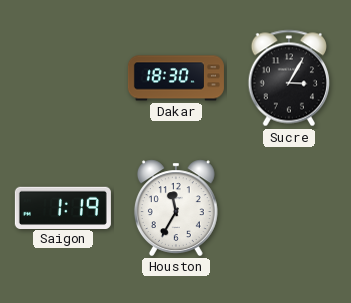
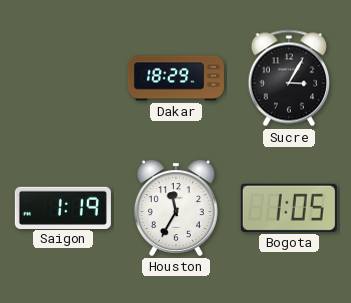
Dakar: 18:30 -> 18:29 (176, 78)
Bogota: none -> 1:05 (289, 208)
